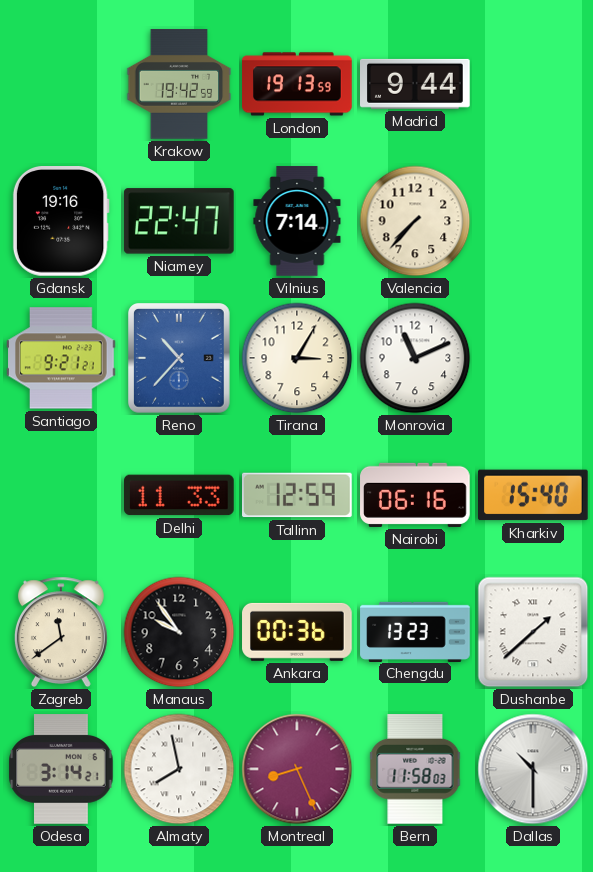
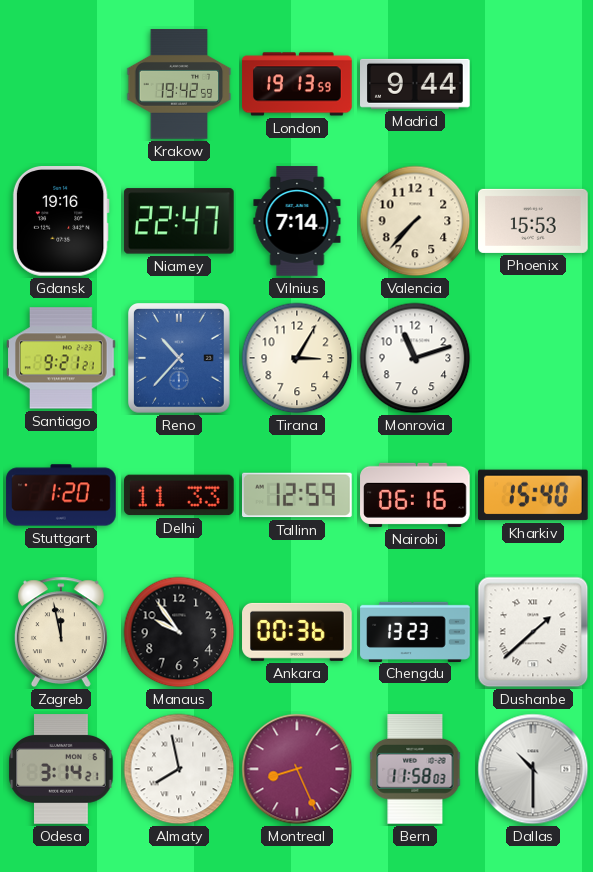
Phoenix: none -> 15:53 (533, 221)
Monrovia: 11:11 -> 11:12 (415, 358)
Stuttgart: none -> 1:20 (61, 495)
Zagreb: 11:39 -> 11:58 (61, 632)
